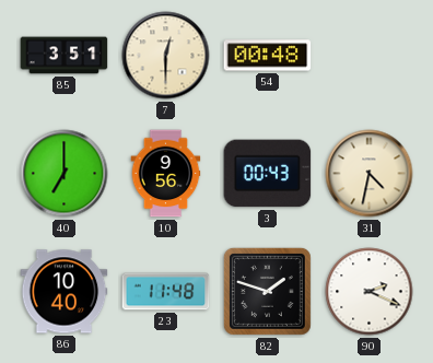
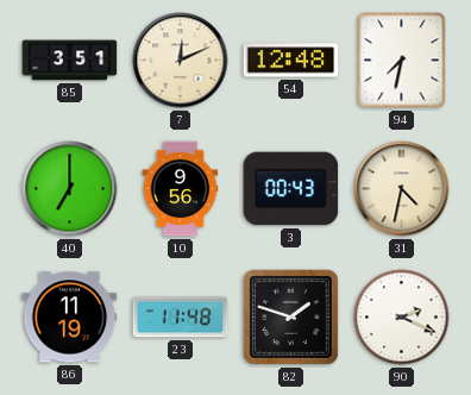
7: 12:30 -> 12:11 (181, 61)
54: 00:48 -> 12:48 (291, 61)
94: none -> 7:32 (402, 61)
86: 10:40 -> 11:19 (70, 318)
